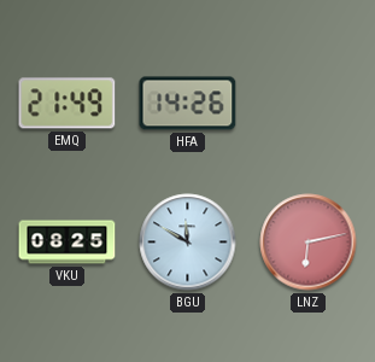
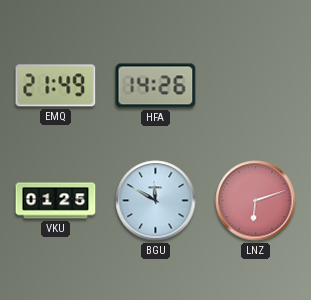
VKU: 08:25 -> 01:25 (56, 201)
LNZ: 6:13 -> 6:12 (256, 201)
